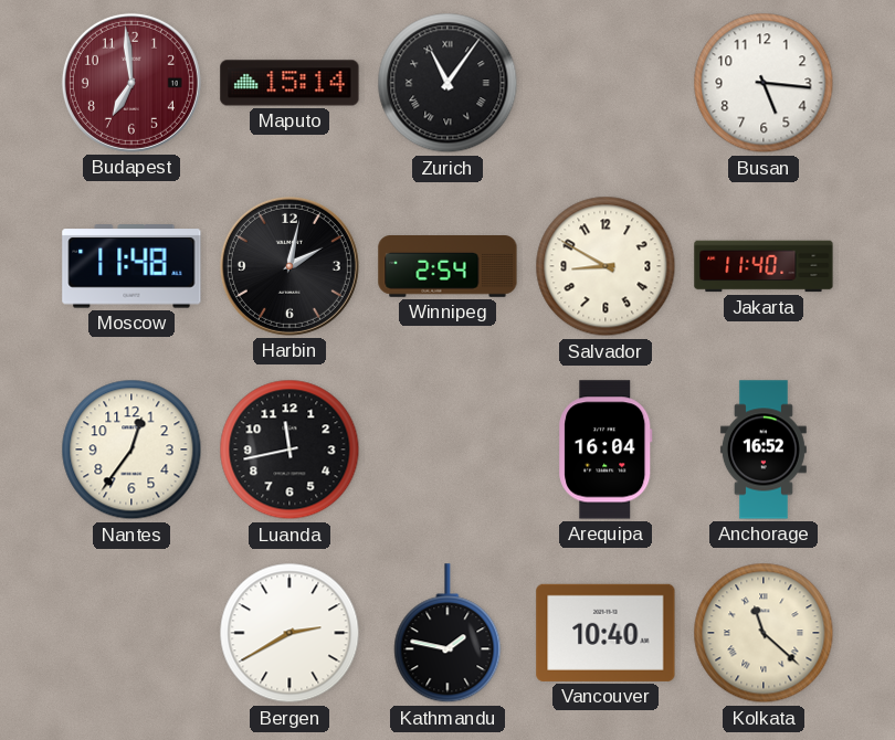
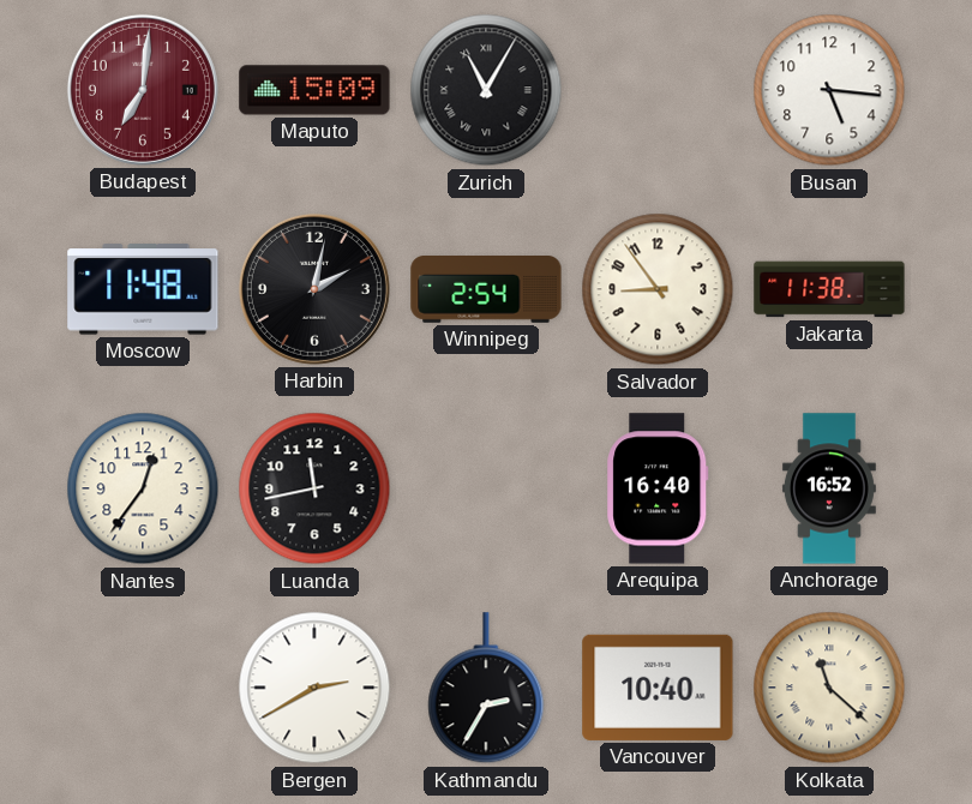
Budapest: 6:59 -> 7:01 (143, 90)
Maputo: 15:14 -> 15:09 (314, 90)
Zurich: 11:06 -> 11:05 (486, 90)
Salvador: 8:50 -> 8:54 (658, 289)
Jakarta: 11:40 -> 11:38 (829, 289)
Arequipa: 16:04 -> 16:40 (658, 488)
Kathmandu: 1:47 -> 2:35 (486, 689)
